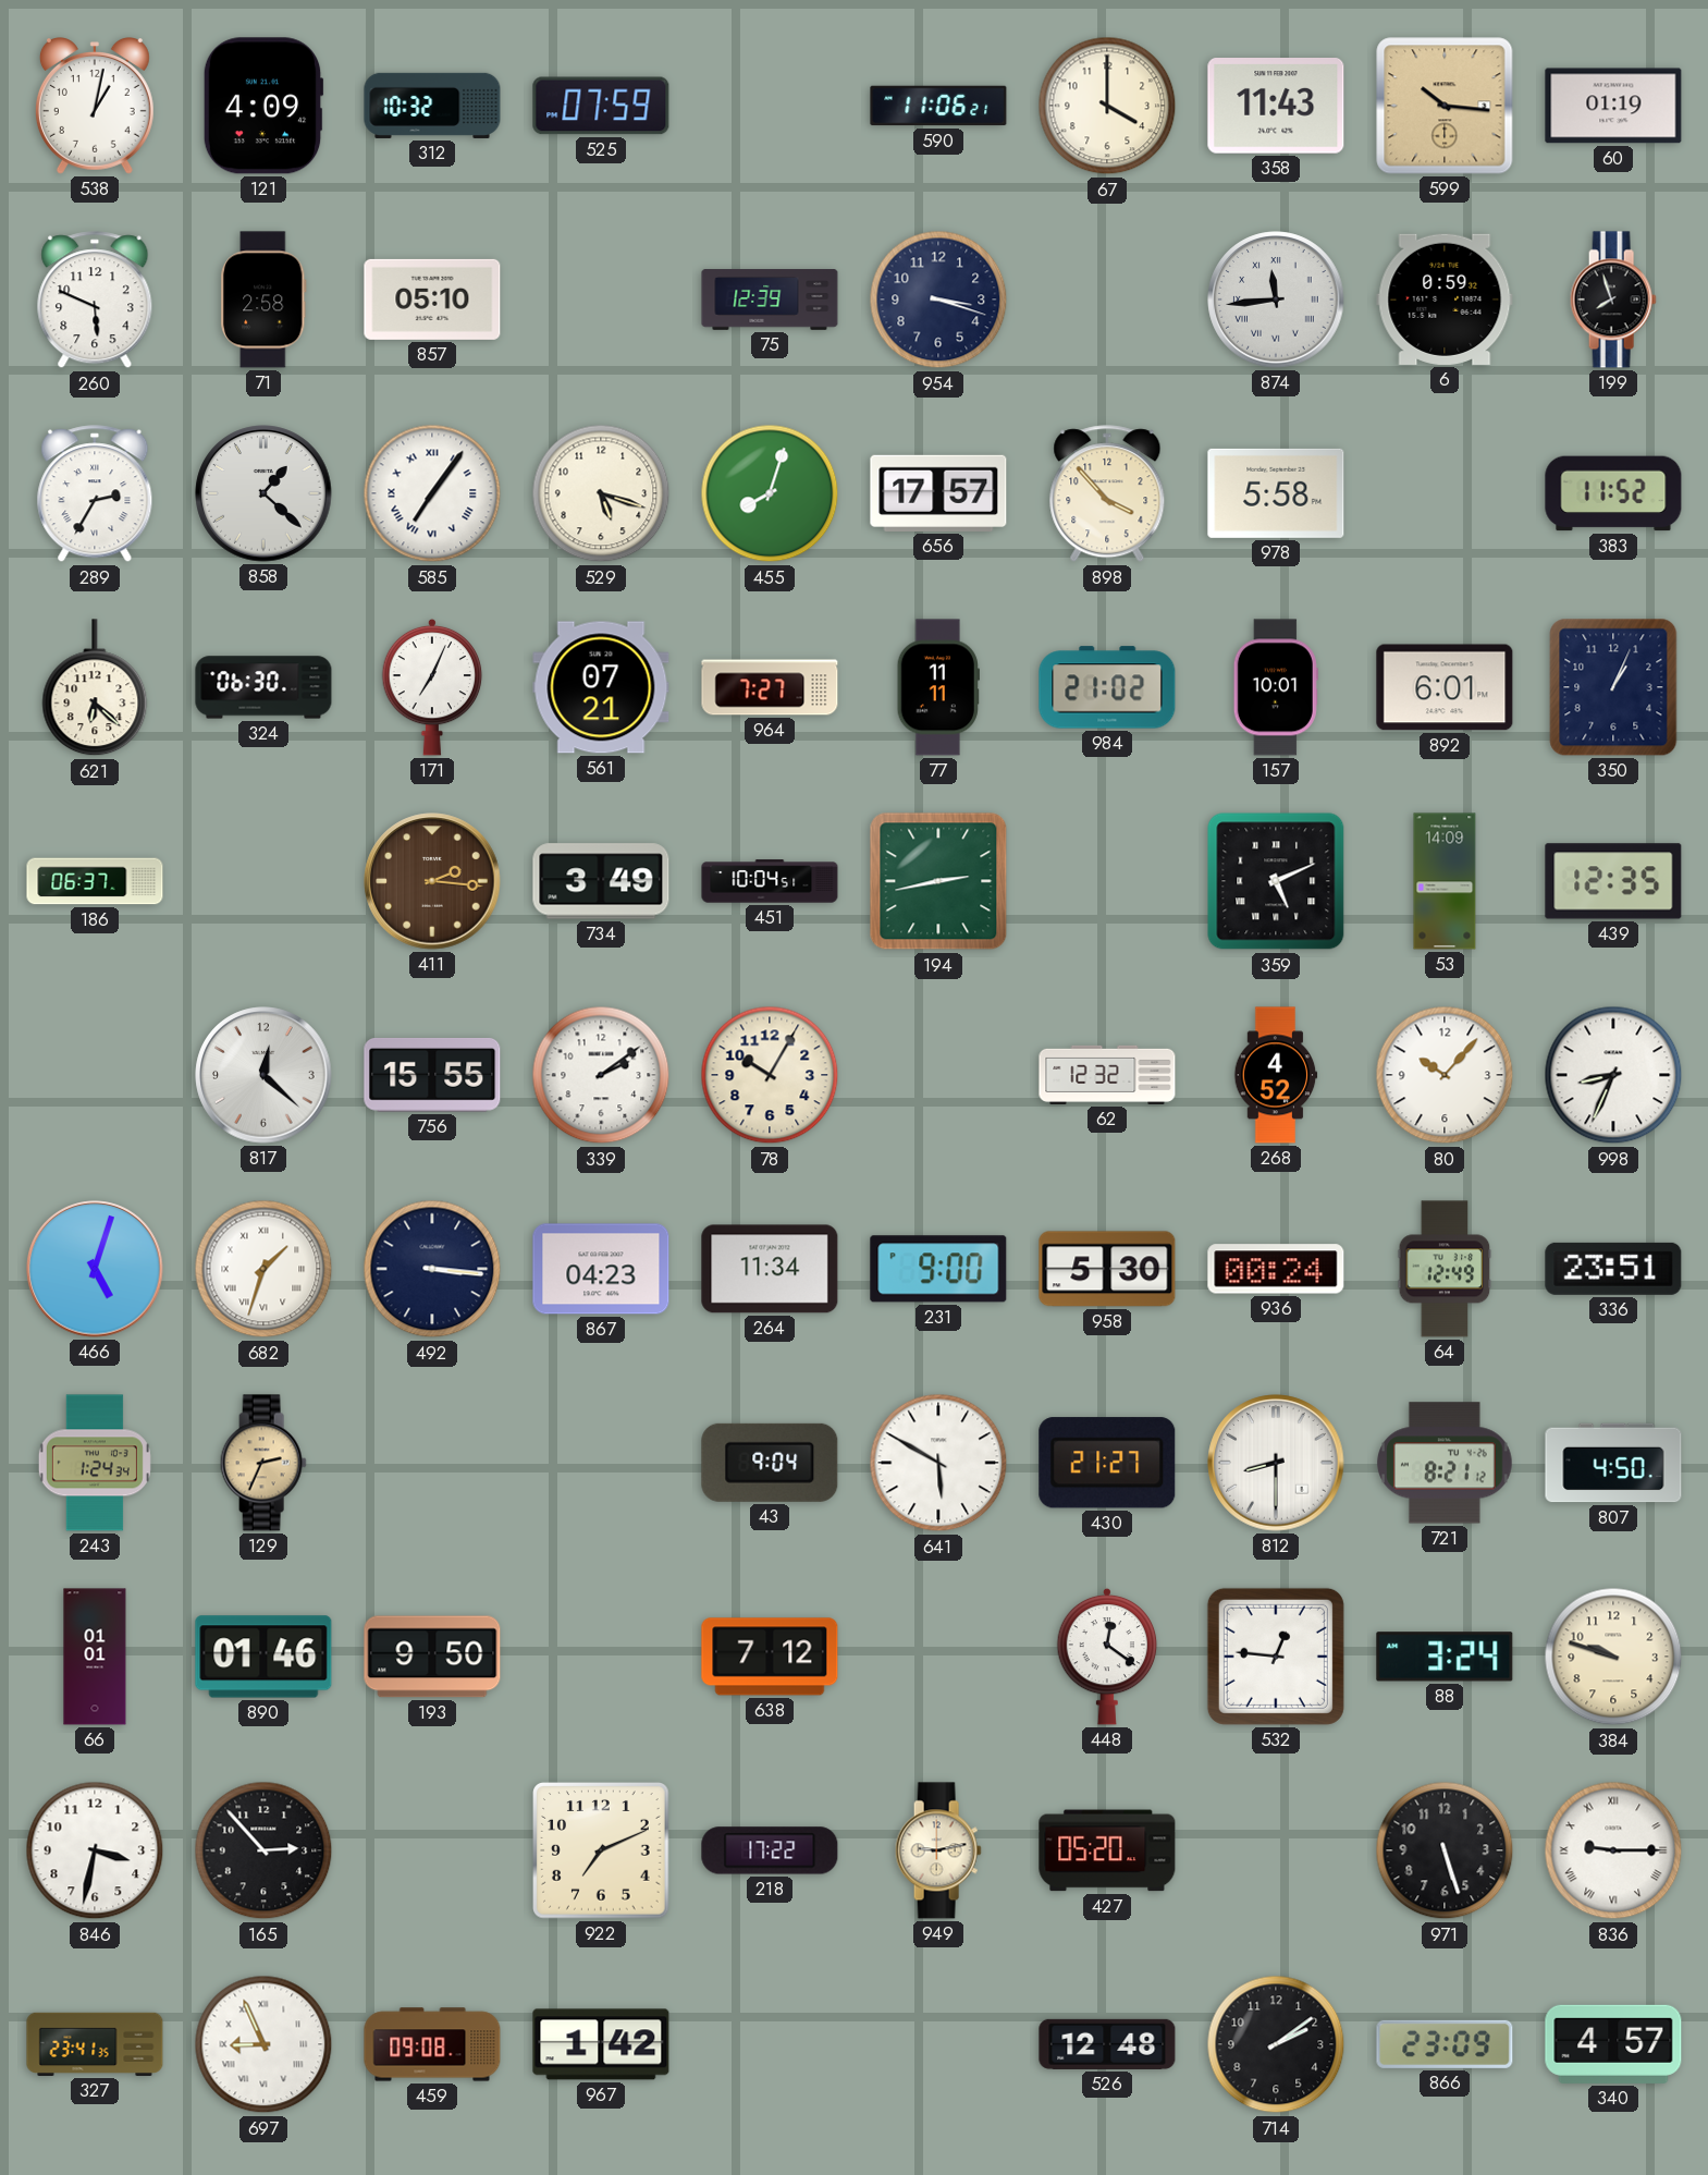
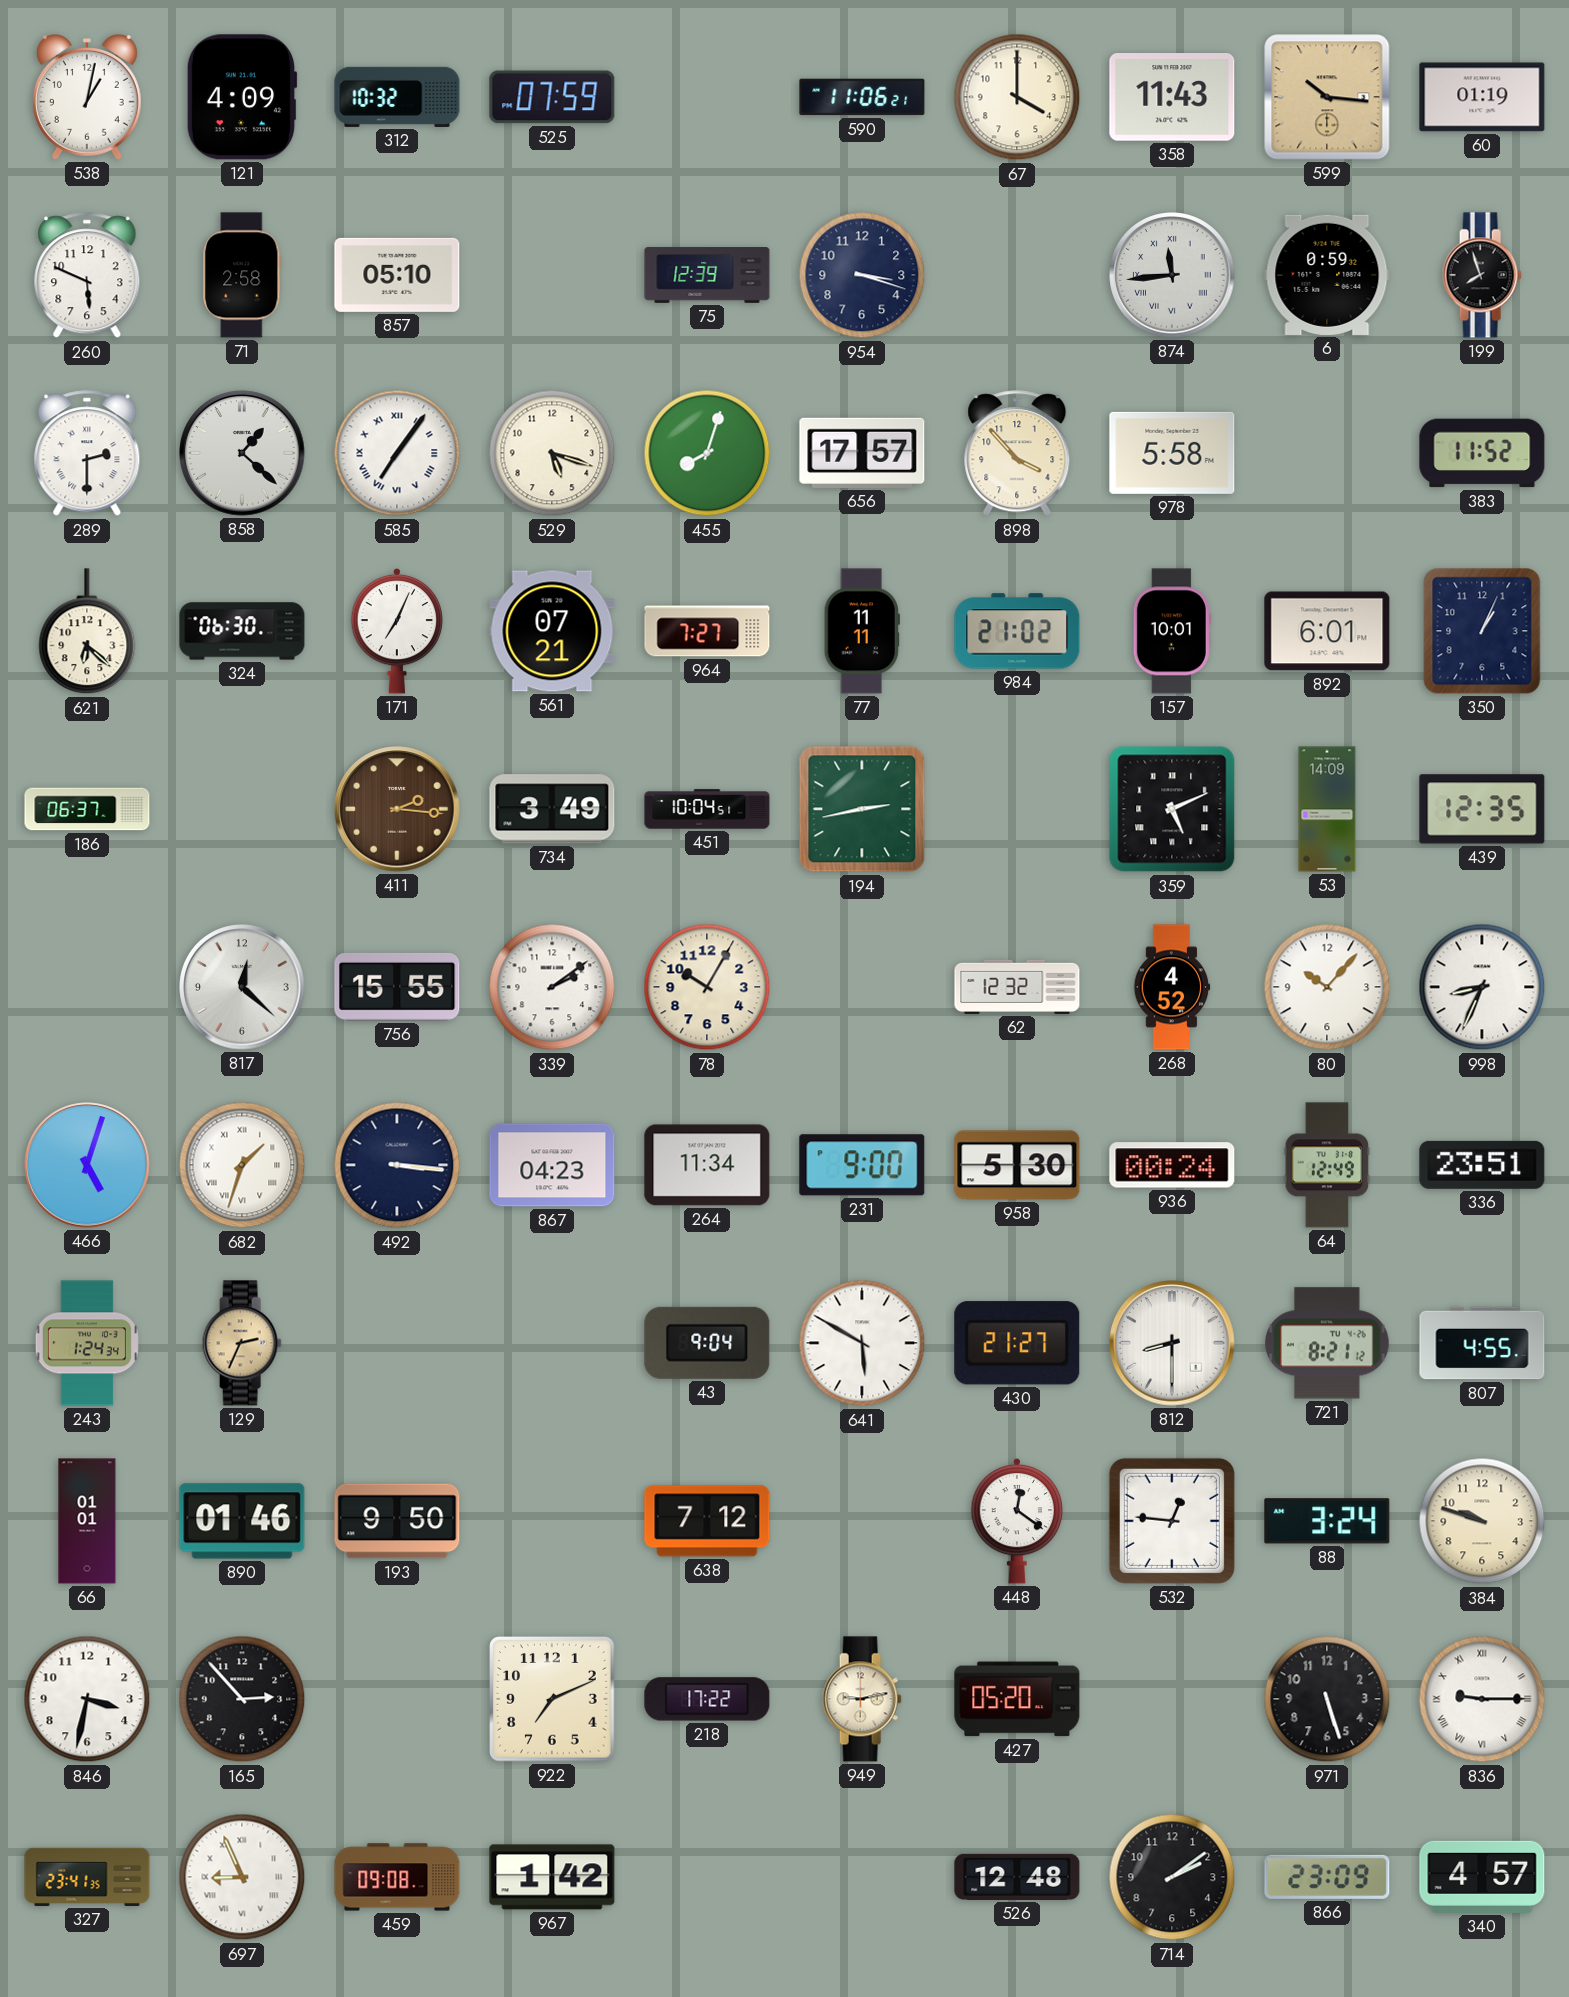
289: 2:35 -> 2:30 (87, 454)
807: 4:50 -> 4:55 (1482, 1343)
